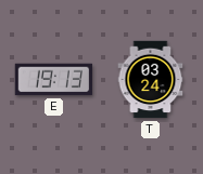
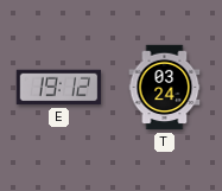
E: 19:13 -> 19:12 (59, 88)
